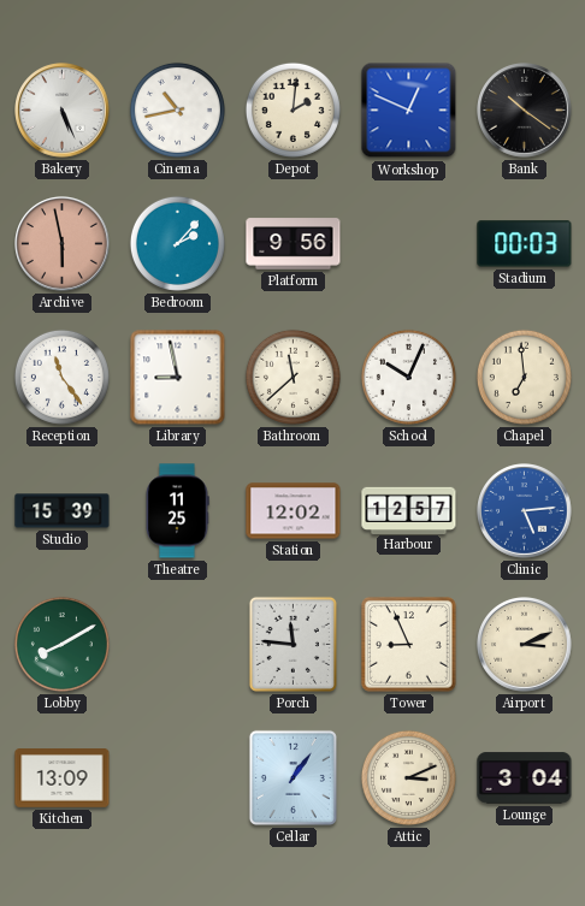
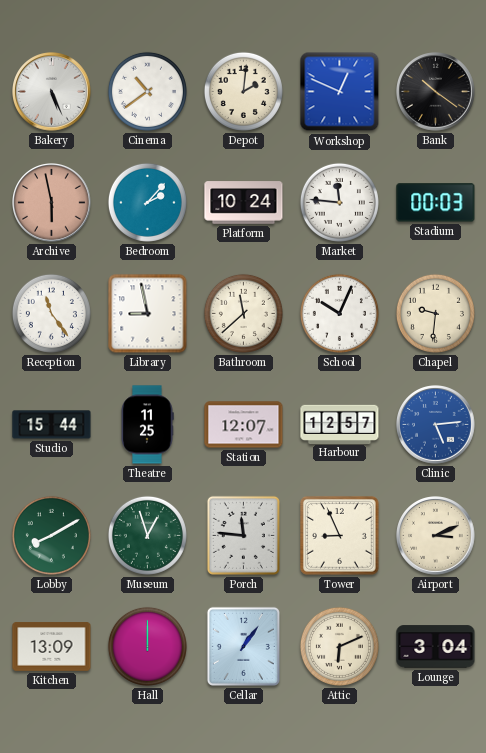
Cinema: 10:43 -> 10:39 (147, 91)
Platform: 9:56 -> 10:24 (244, 203)
Market: none -> 11:46 (339, 202)
Chapel: 6:59 -> 9:31 (435, 313)
Studio: 15:39 -> 15:44 (52, 425)
Station: 12:02 -> 12:07 (244, 425)
Museum: none -> 12:57 (147, 535)
Hall: none -> 12:00 (147, 646)
Attic: 3:11 -> 6:11 (339, 646)
